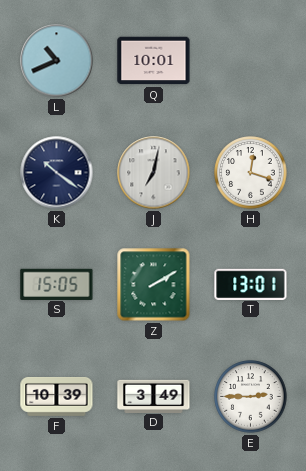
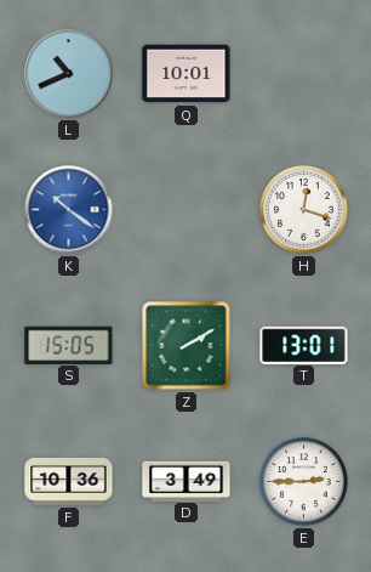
K dial: navy -> blue (69, 210)
J: 7:02 -> none (154, 173)
F: 10:39 -> 10:36 (69, 481)
